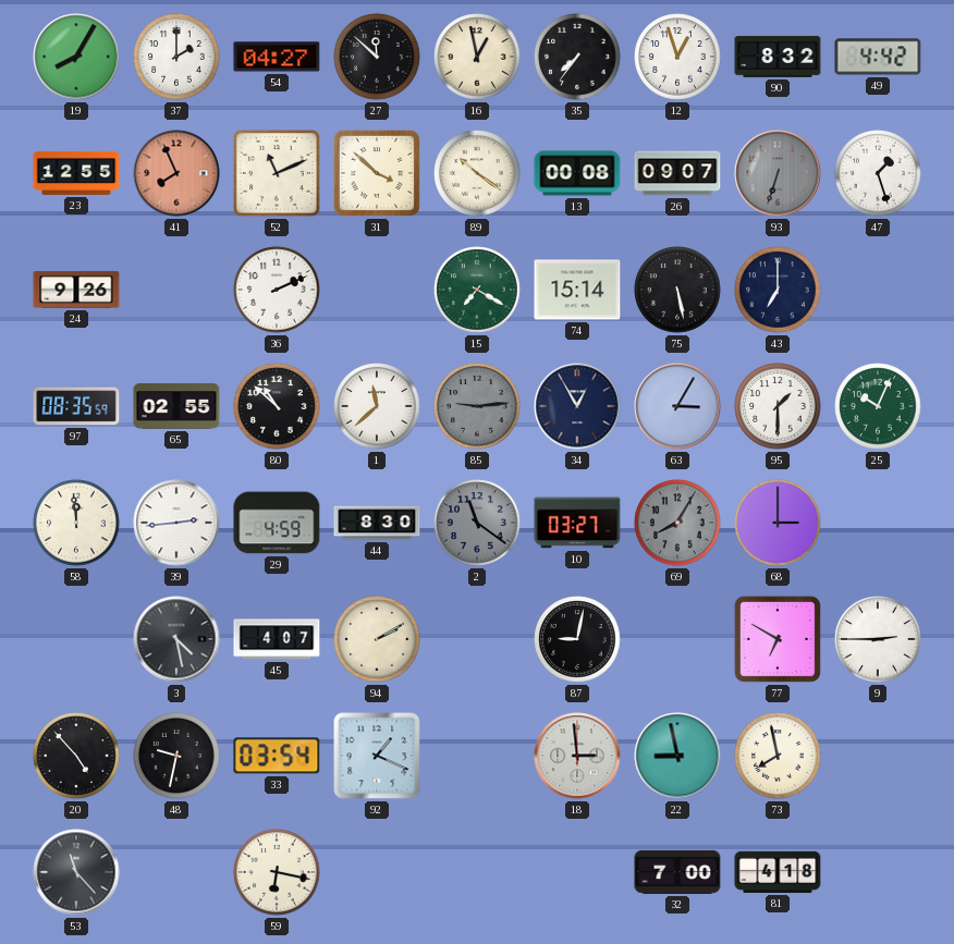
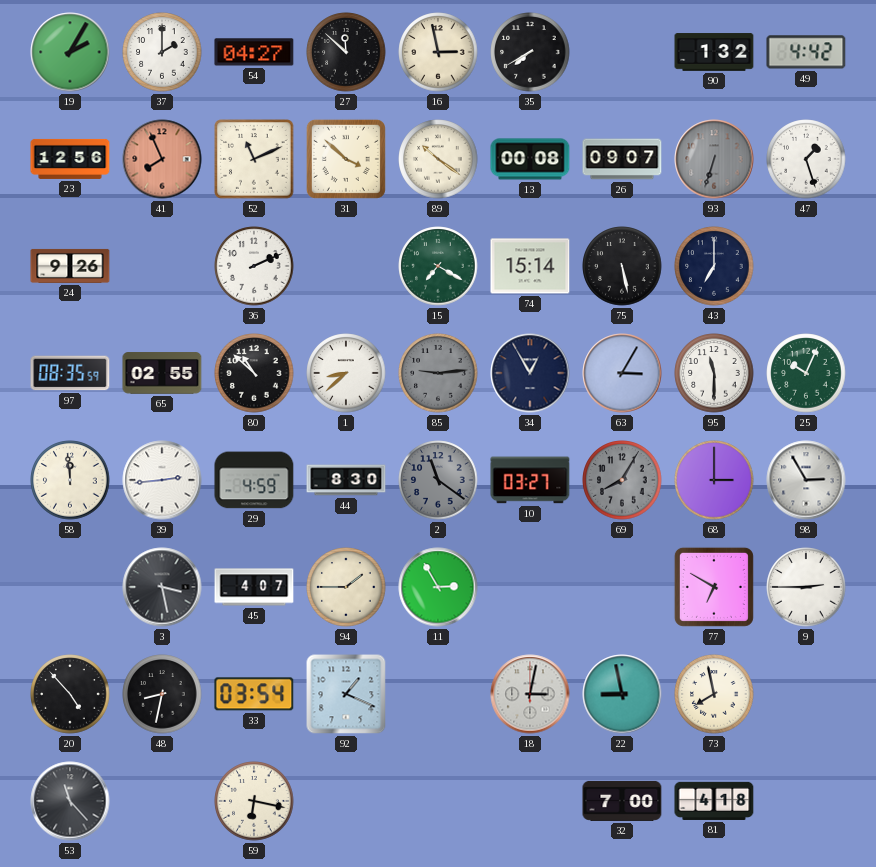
19: 8:05 -> 2:05 (70, 52)
16: 12:58 -> 2:58 (438, 52)
35: 7:36 -> 7:40 (530, 52)
12: 12:57 -> none (677, 57)
90: 8:32 -> 1:32 (714, 52)
23: 12:55 -> 12:56 (70, 159)
1: 11:38 -> 8:38 (346, 373)
95: 1:30 -> 11:30 (714, 373)
98: none -> 2:55 (806, 480)
3: 4:28 -> 3:28 (162, 587)
94: 2:10 -> 1:45 (346, 587)
11: none -> 2:55 (438, 587)
87: 9:02 -> none (577, 639)
48: 9:32 -> 8:32 (162, 694)
18: 2:59 -> 3:02 (530, 694)
